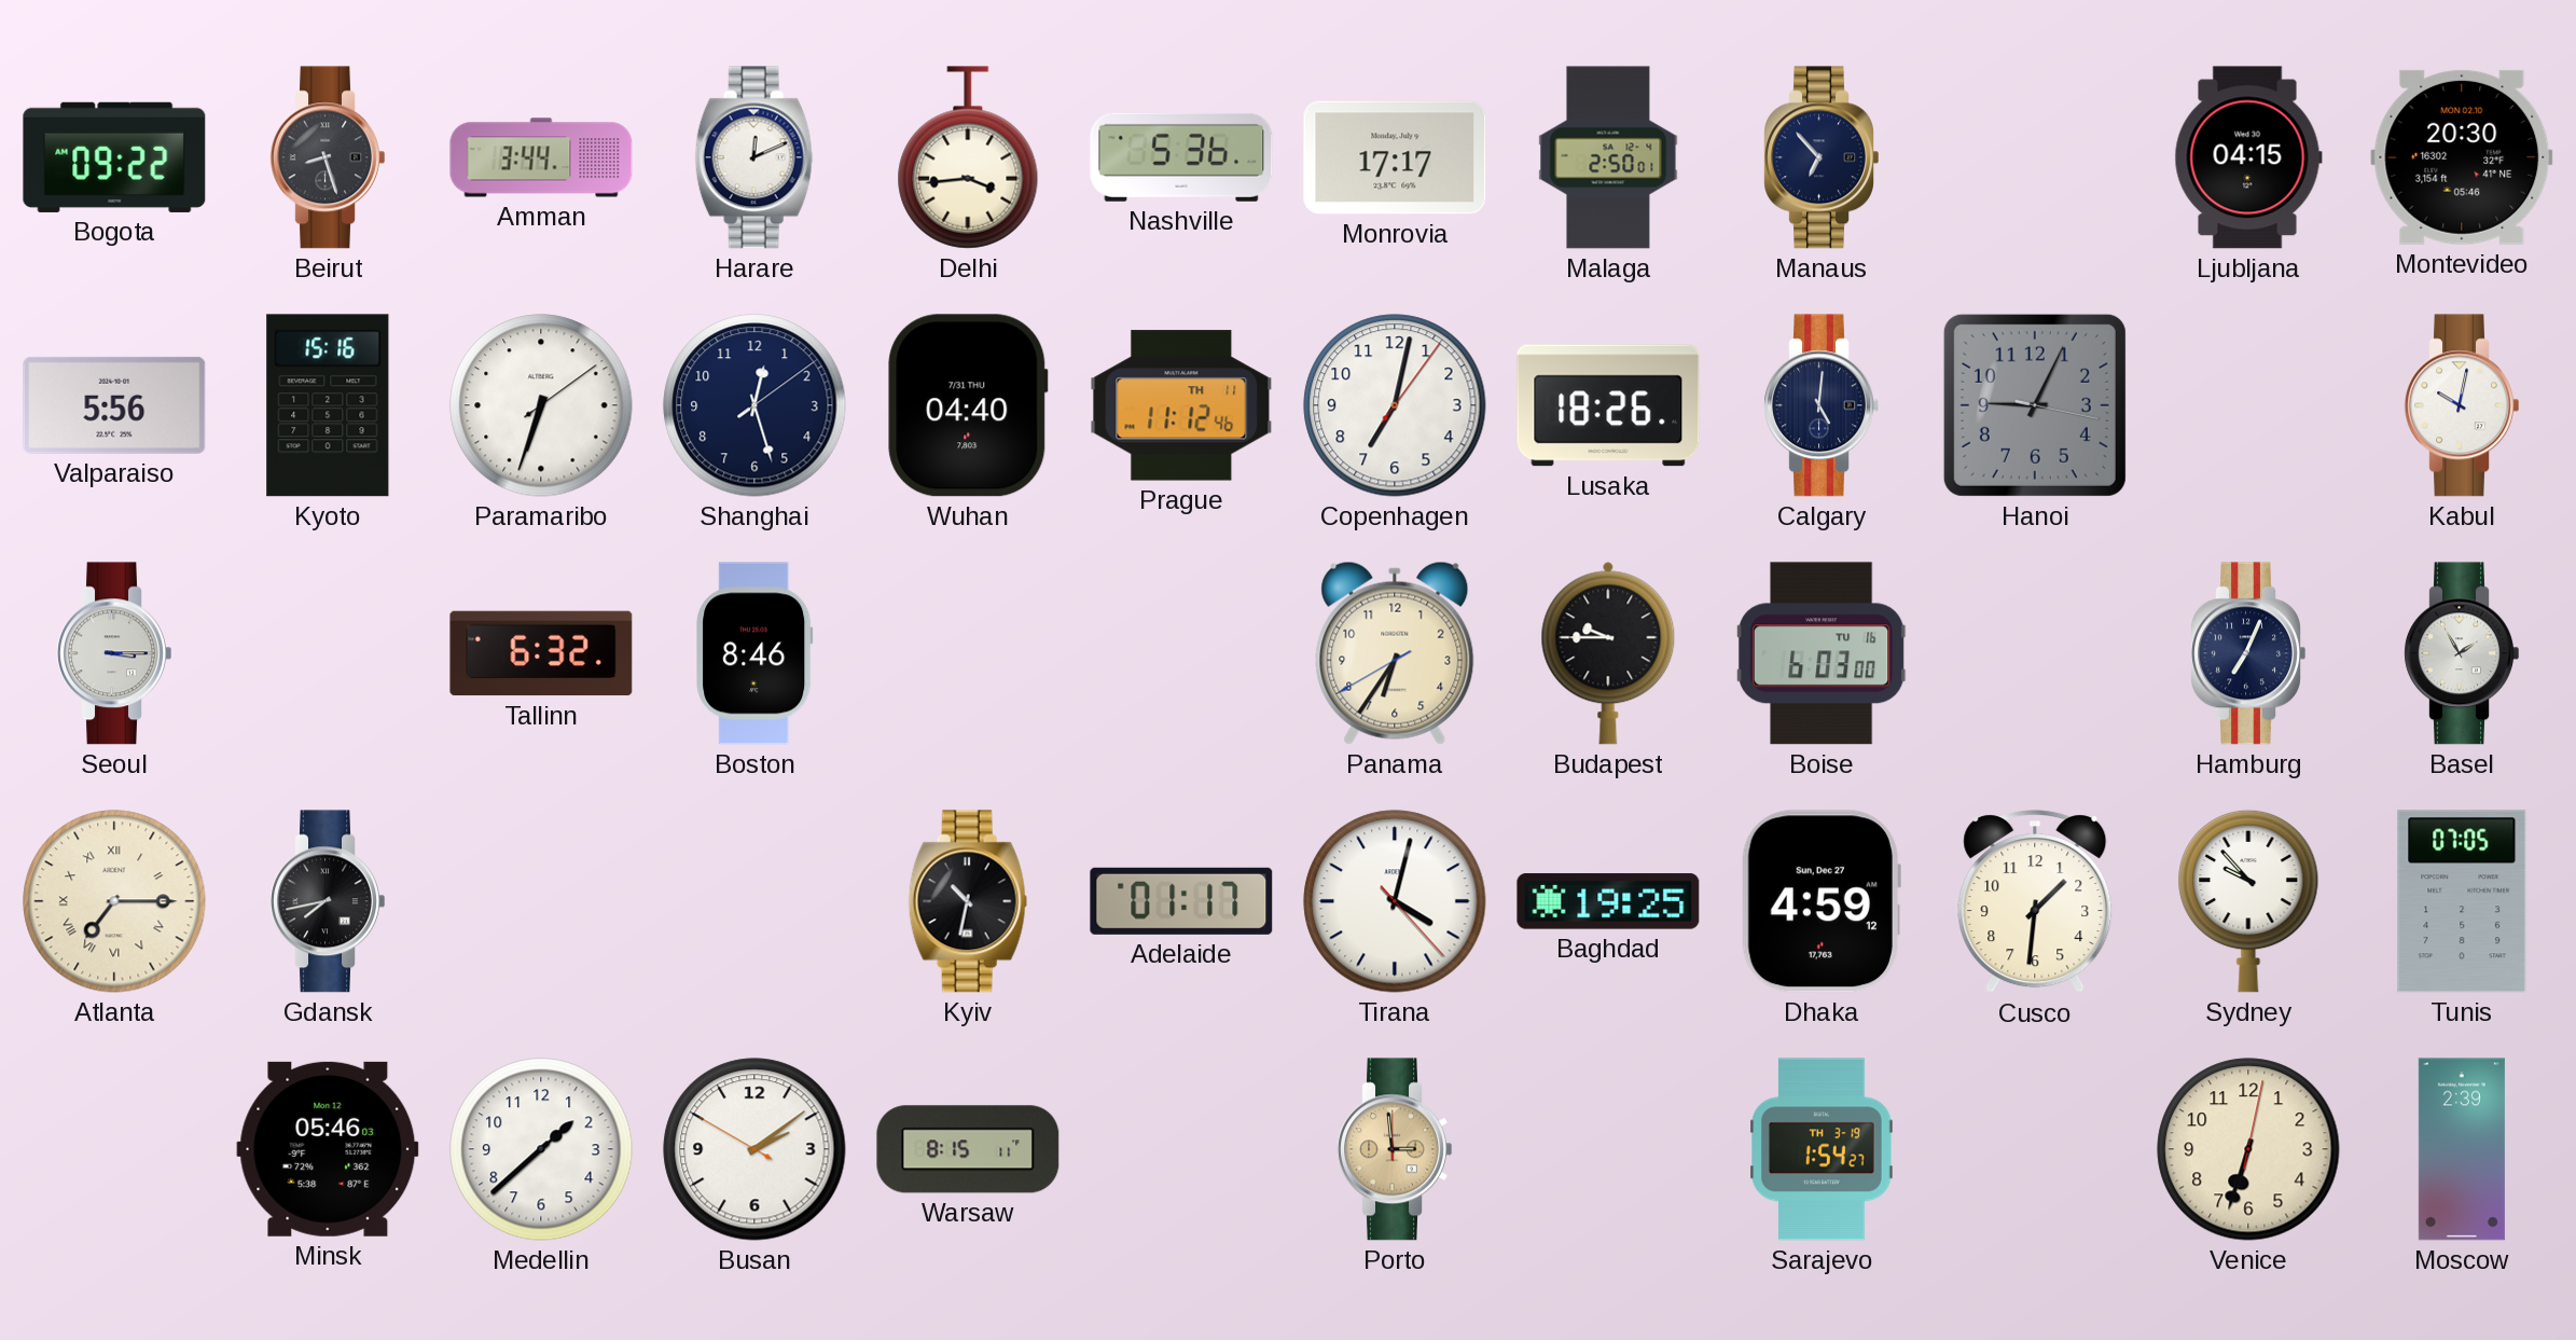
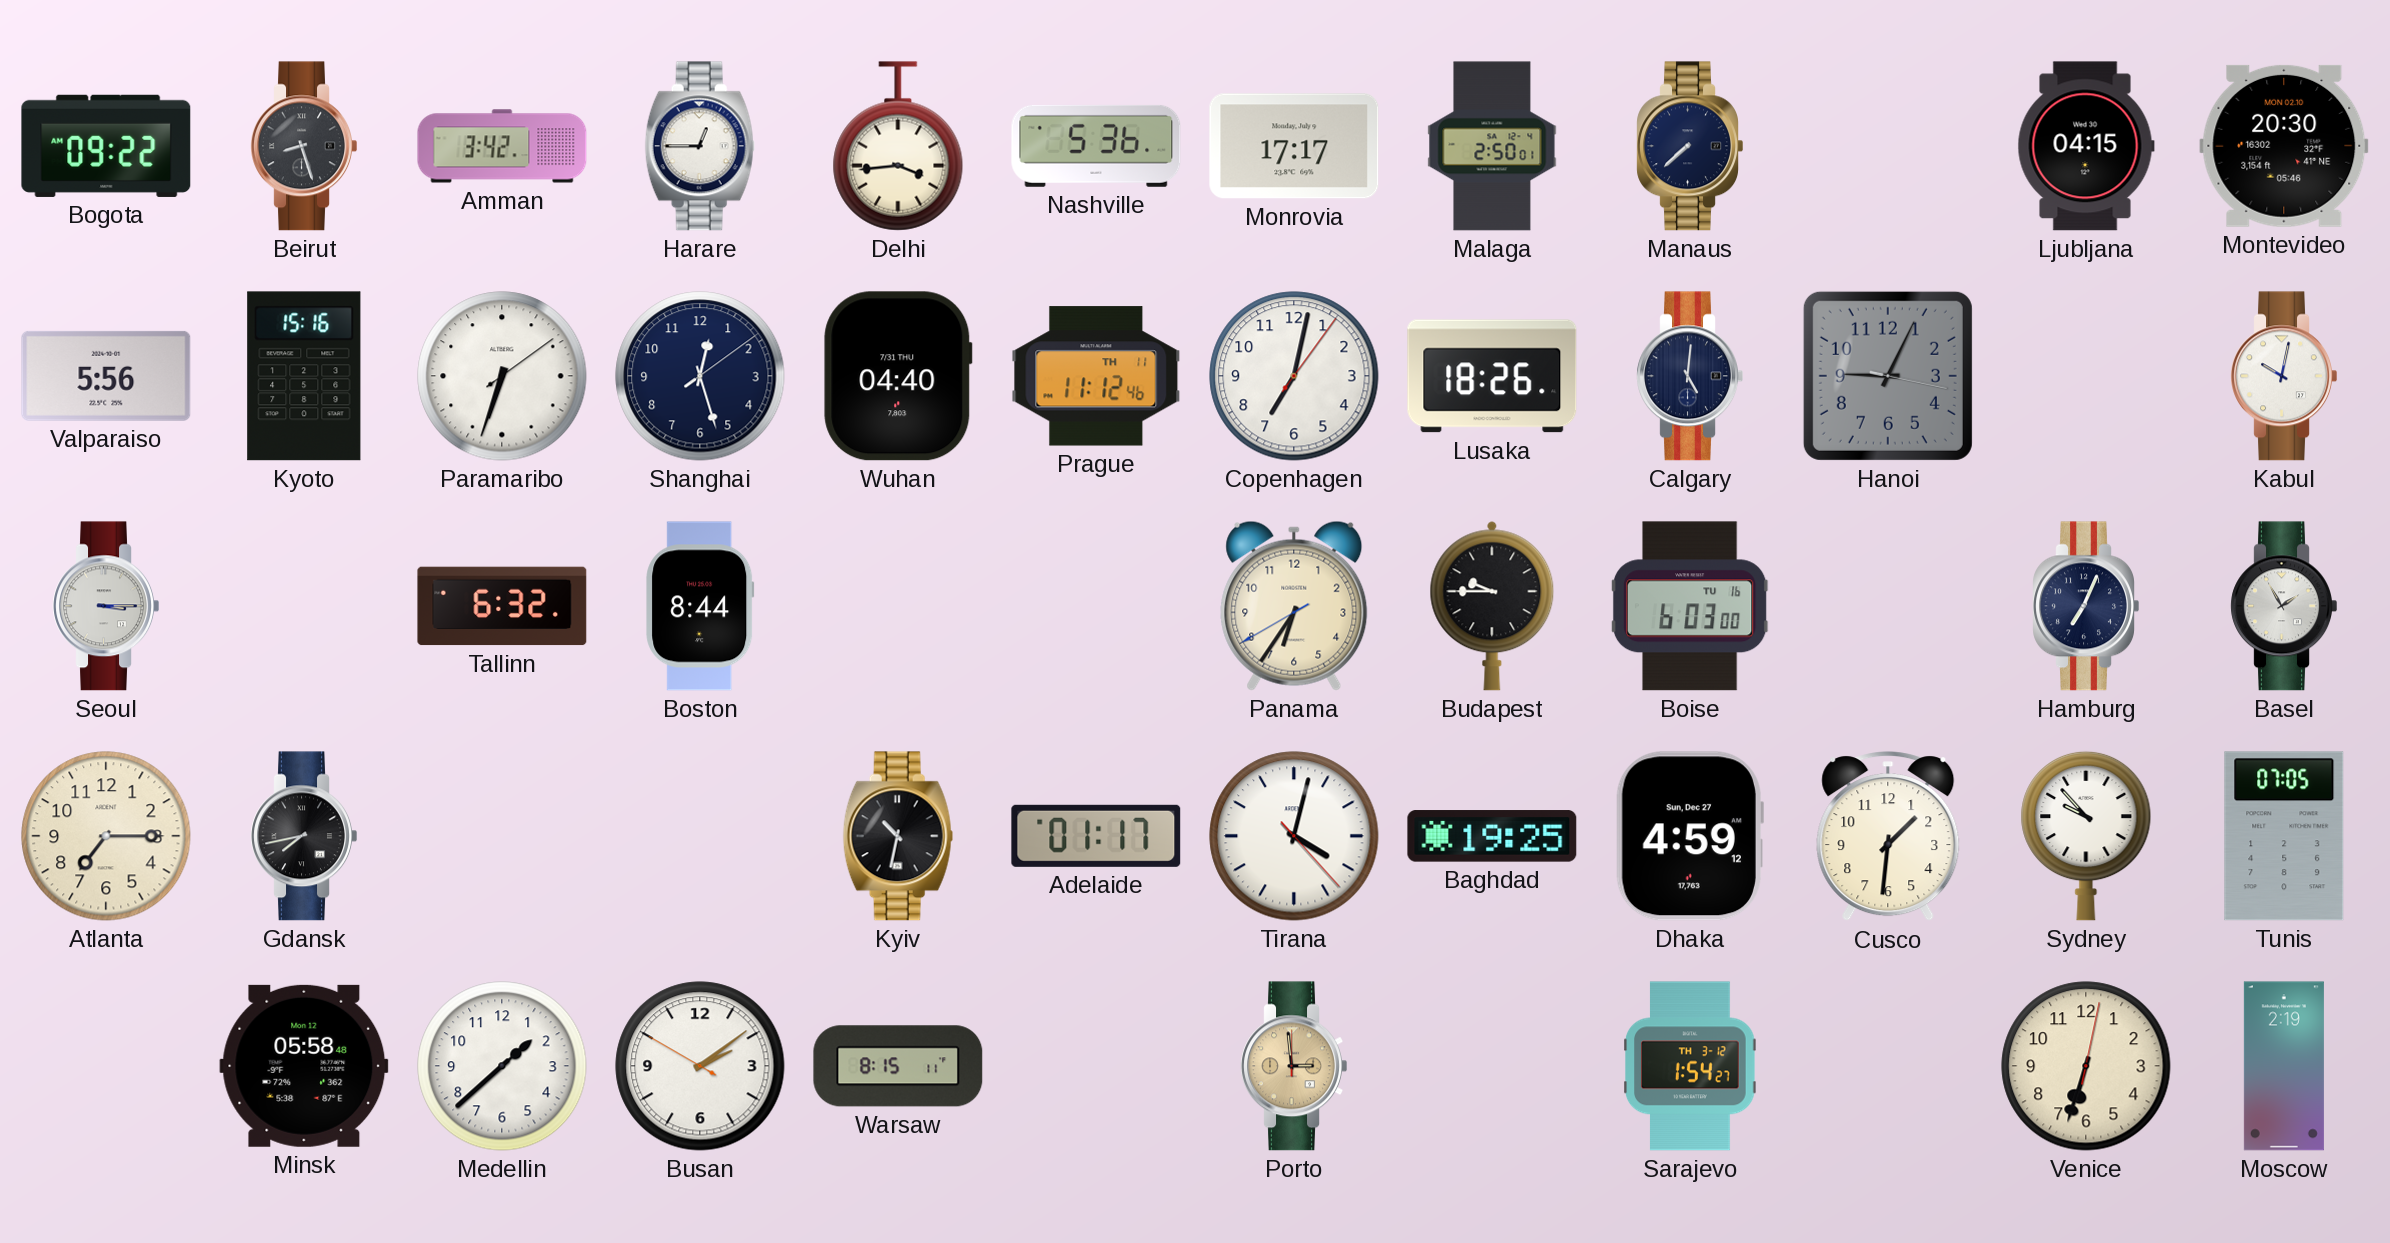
Amman: 3:44 -> 3:42 (502, 146)
Harare: 12:11 -> 12:45 (700, 146)
Manaus: 6:53 -> 7:38 (1690, 146)
Boston: 8:46 -> 8:44 (700, 606)
Atlanta numerals: Roman -> Arabic (106, 836)
Minsk: 05:46 -> 05:58 (304, 1066)
Sarajevo date: TH 3-19 -> TH 3-12 (1690, 1066)
Moscow: 2:39 -> 2:19 (2284, 1066)
